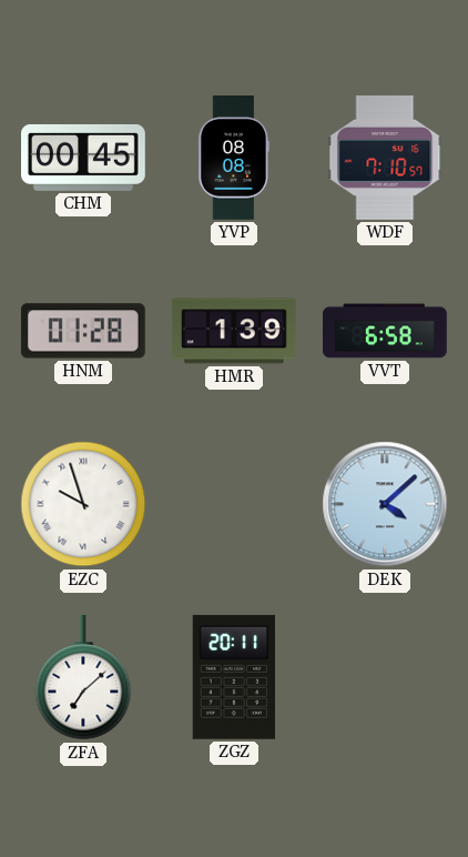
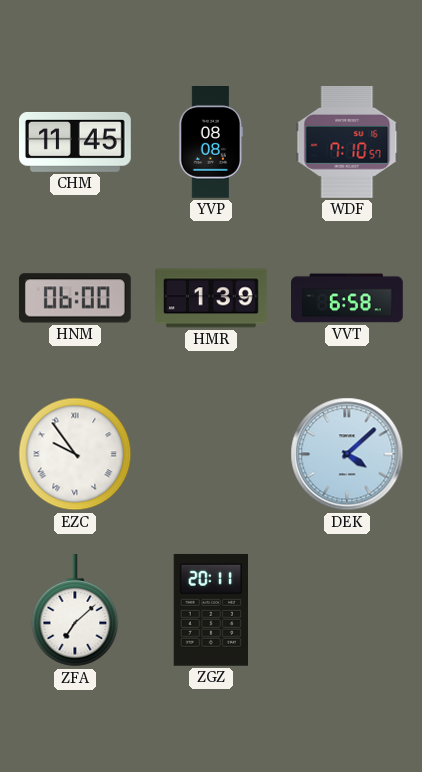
CHM: 00:45 -> 11:45 (76, 142)
HNM: 01:28 -> 06:00 (75, 298)
EZC: 9:57 -> 9:54 (75, 454)
